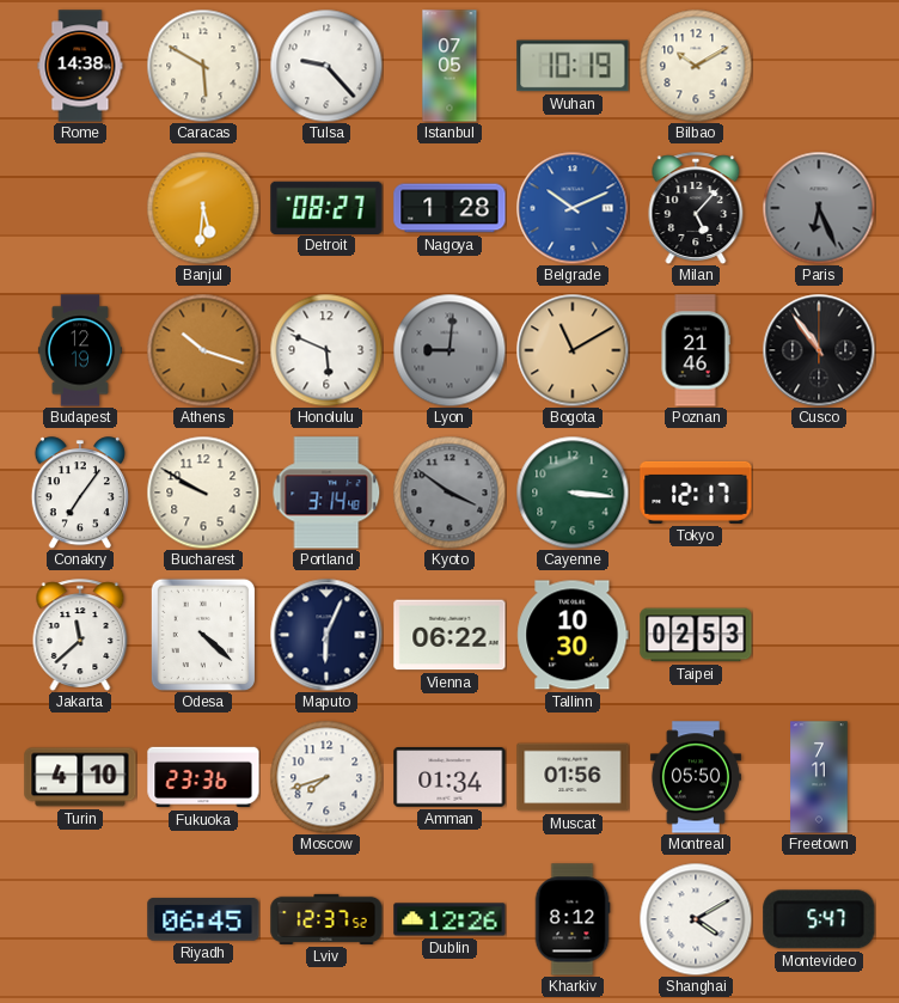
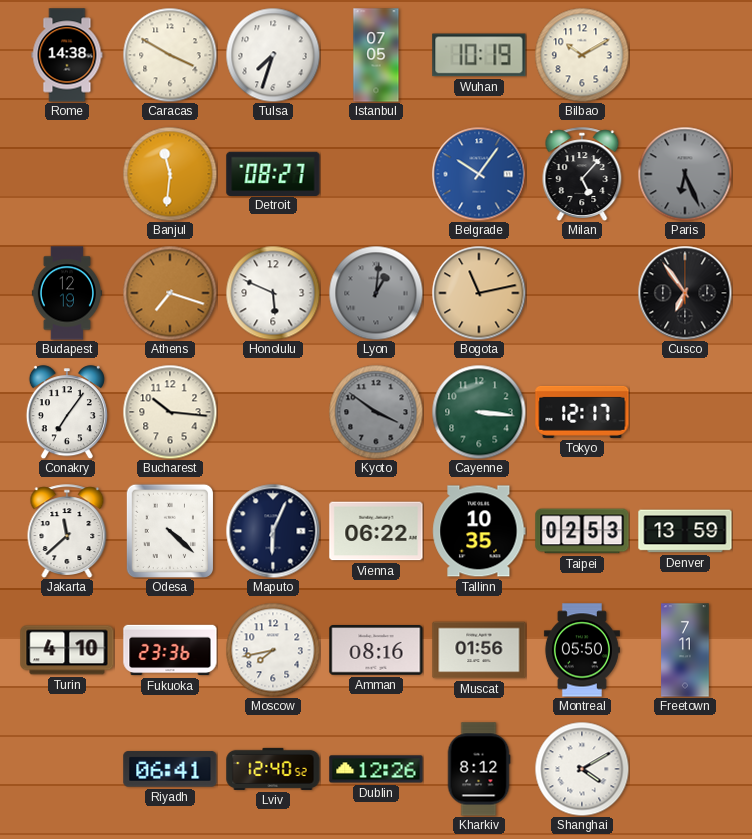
Caracas: 5:50 -> 3:50 (170, 55)
Tulsa: 9:23 -> 7:33 (273, 55)
Banjul: 5:31 -> 11:31 (170, 174)
Nagoya: 1:28 -> none (450, 208)
Belgrade: 10:11 -> 10:06 (479, 174)
Athens: 10:18 -> 7:18 (170, 293)
Lyon: 9:01 -> 1:01 (376, 293)
Bogota: 11:10 -> 11:13 (479, 293)
Poznan: 21:46 -> none (696, 350)
Cusco: 10:54 -> 6:54 (685, 293)
Bucharest: 9:50 -> 10:16 (170, 412)
Portland: 3:14 -> none (326, 493)
Tallinn: 10:30 -> 10:35 (479, 531)
Denver: none -> 13:59 (685, 531)
Moscow: 7:42 -> 7:43 (273, 650)
Amman: 01:34 -> 08:16 (376, 650)
Riyadh: 06:45 -> 06:41 (170, 769)
Lviv: 12:37 -> 12:40 (273, 769)
Montevideo: 5:47 -> none (819, 919)
